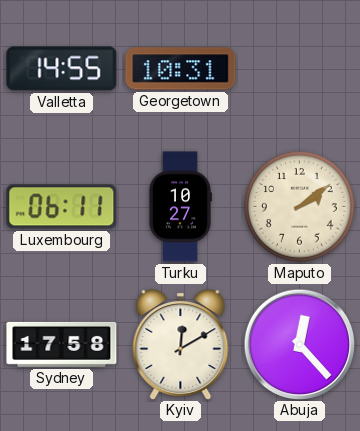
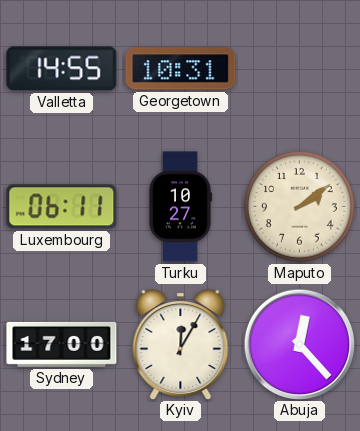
Sydney: 17:58 -> 17:00 (62, 344)
Kyiv: 12:10 -> 12:05 (181, 345)
